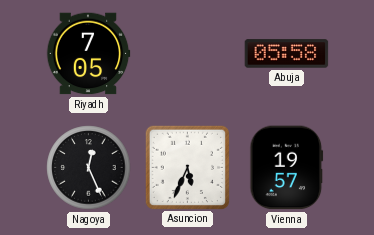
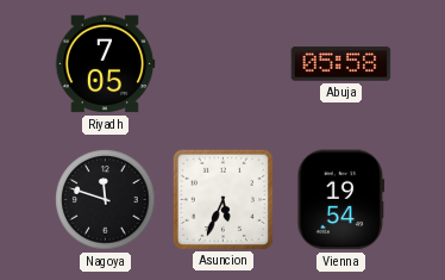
Nagoya: 12:26 -> 11:48 (106, 200)
Vienna: 19:57 -> 19:54 (341, 200)
